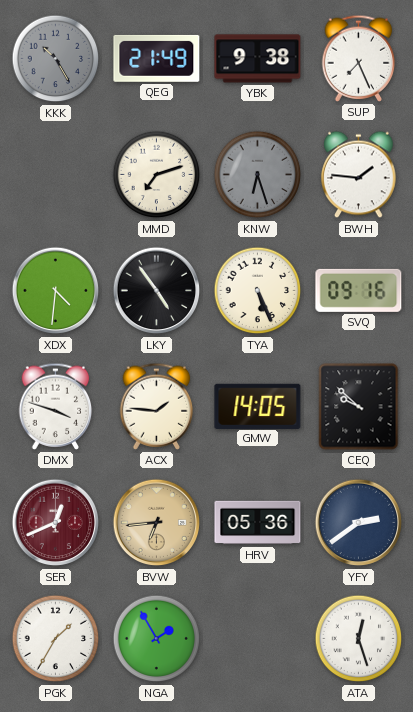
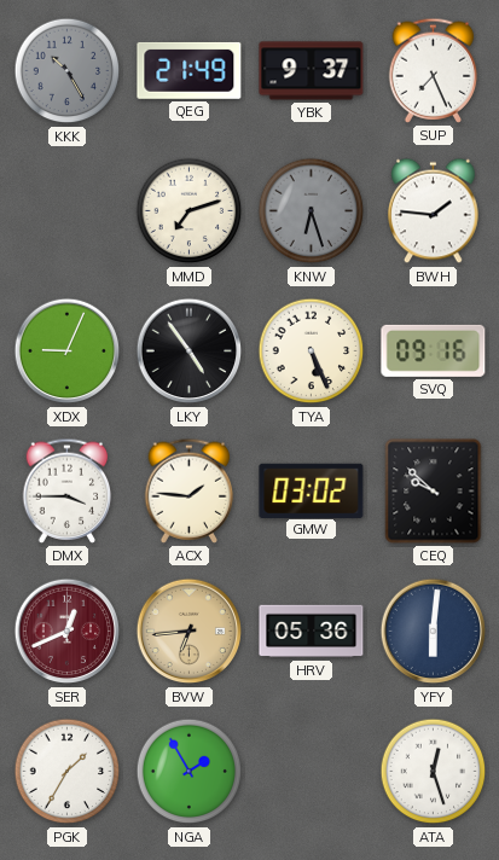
YBK: 9:38 -> 9:37 (312, 71)
XDX: 4:31 -> 9:04 (68, 351)
DMX: 3:48 -> 3:45 (68, 490)
GMW: 14:05 -> 03:02 (312, 490)
YFY: 2:39 -> 6:01 (434, 632)
